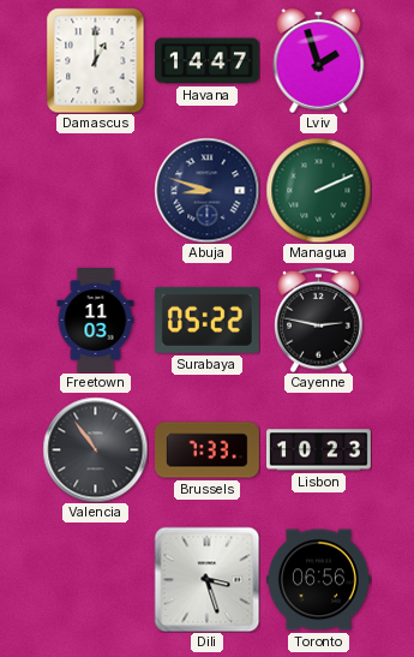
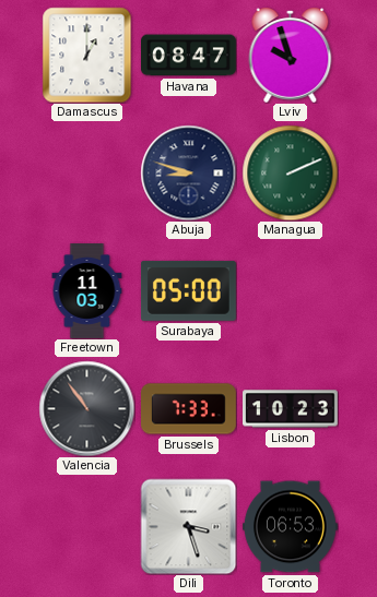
Havana: 14:47 -> 08:47 (189, 56)
Lviv: 1:57 -> 9:57 (291, 55)
Surabaya: 05:22 -> 05:00 (188, 290)
Cayenne: 2:47 -> none (319, 319)
Toronto: 06:56 -> 06:53 (290, 527)
